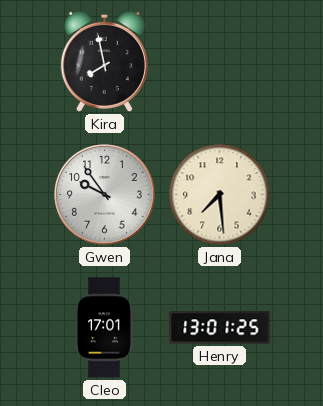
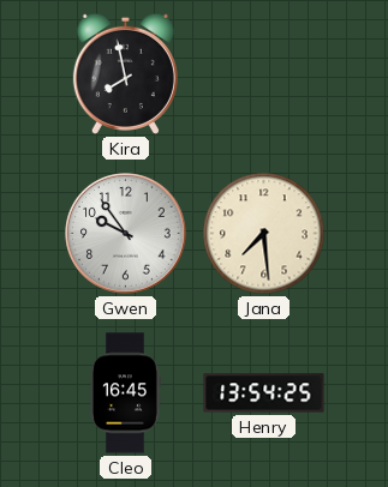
Cleo: 17:01 -> 16:45 (125, 393)
Henry: 13:01 -> 13:54 (264, 393)
